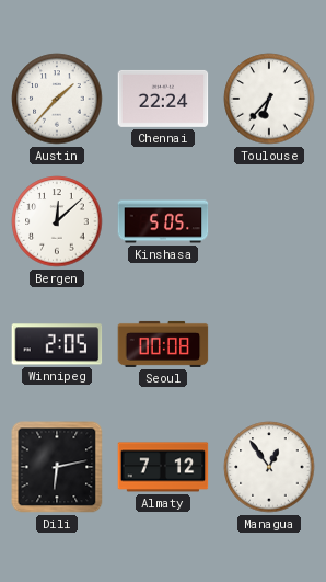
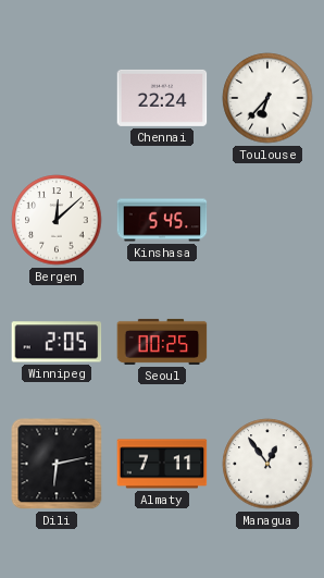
Austin: 1:37 -> none (57, 99)
Kinshasa: 5:05 -> 5:45 (162, 220)
Seoul: 00:08 -> 00:25 (162, 342)
Almaty: 7:12 -> 7:11 (162, 464)
